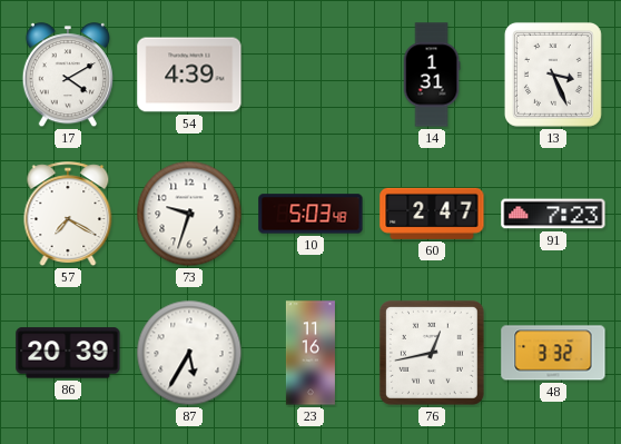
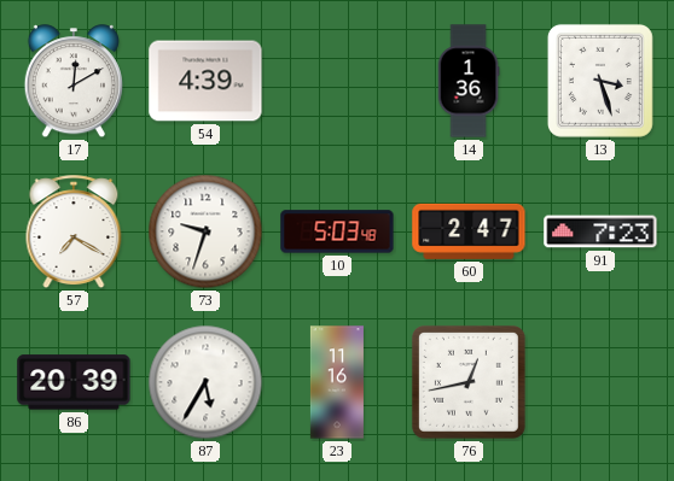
17: 4:10 -> 12:10 (74, 82)
14: 1:31 -> 1:36 (469, 81)
13: 3:26 -> 3:27 (600, 81)
48: 3:32 -> none (553, 353)
